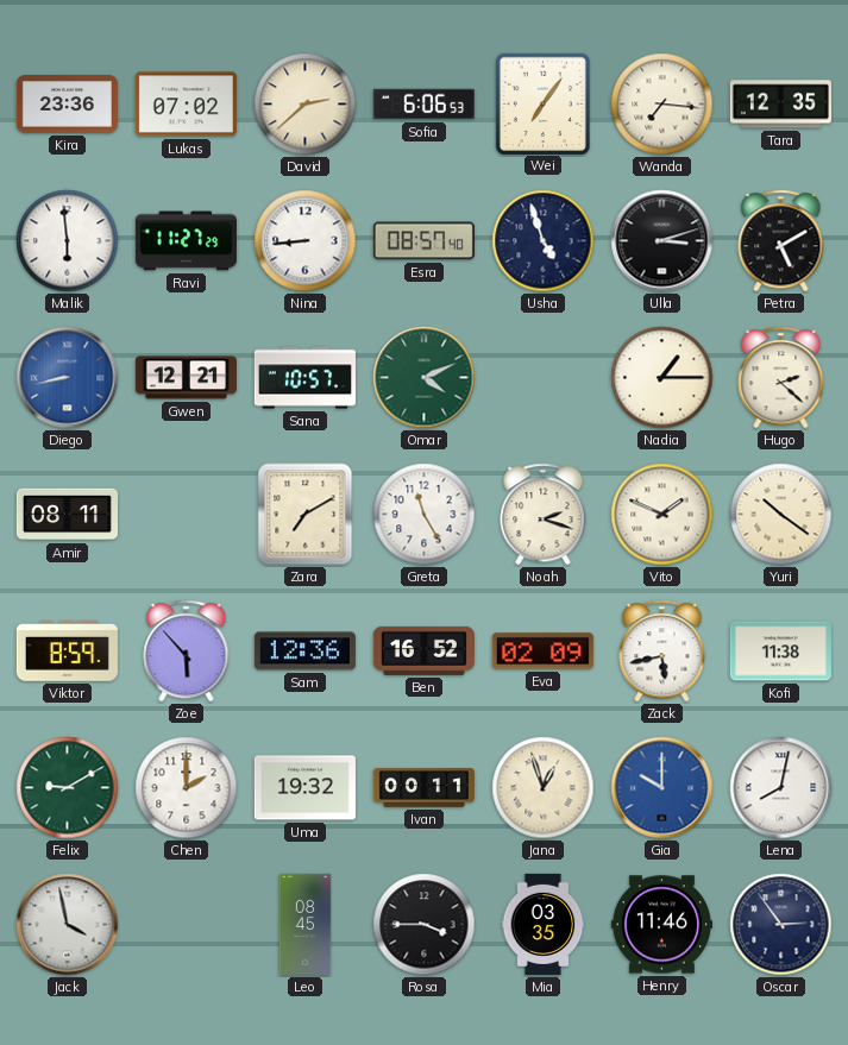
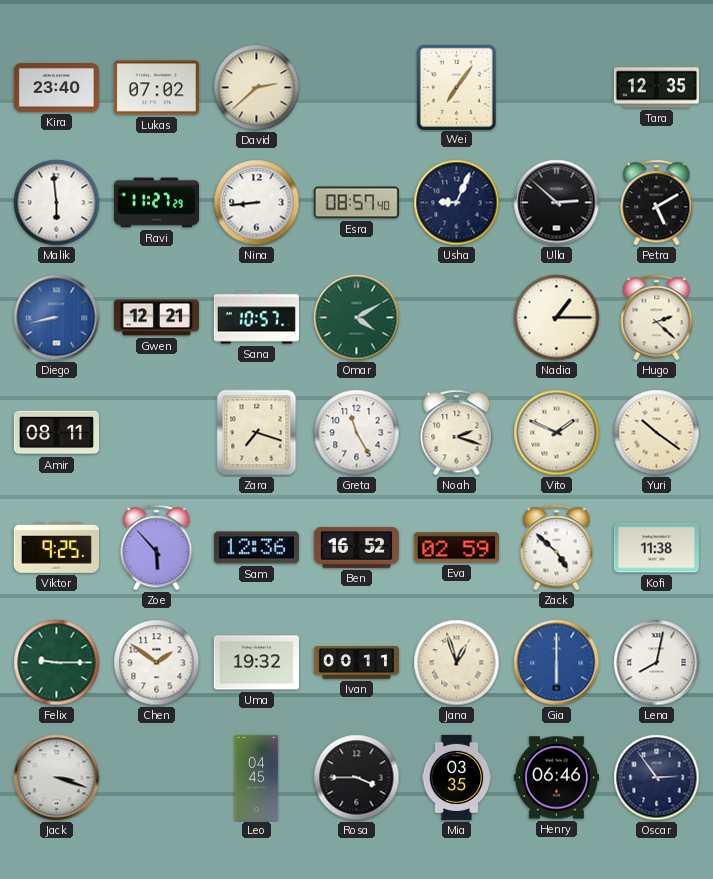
Kira: 23:36 -> 23:40 (56, 88)
Sofia: 6:06 -> none (423, 105)
Wanda: 7:16 -> none (662, 105)
Usha: 4:57 -> 9:04 (457, 203)
Ulla: 3:12 -> 2:52 (557, 203)
Omar: 4:11 -> 4:10 (357, 318)
Zara: 7:10 -> 7:18 (257, 433)
Viktor: 8:59 -> 9:25 (56, 548)
Eva: 02:09 -> 02:59 (456, 548)
Zack: 5:43 -> 4:52 (557, 548)
Felix: 9:10 -> 9:15 (57, 663)
Chen: 2:00 -> 1:51 (157, 663)
Gia: 10:00 -> 6:00 (557, 663)
Jack: 3:58 -> 3:18 (57, 778)
Leo: 08:45 -> 04:45 (257, 777)
Henry: 11:46 -> 06:46 (556, 778)
